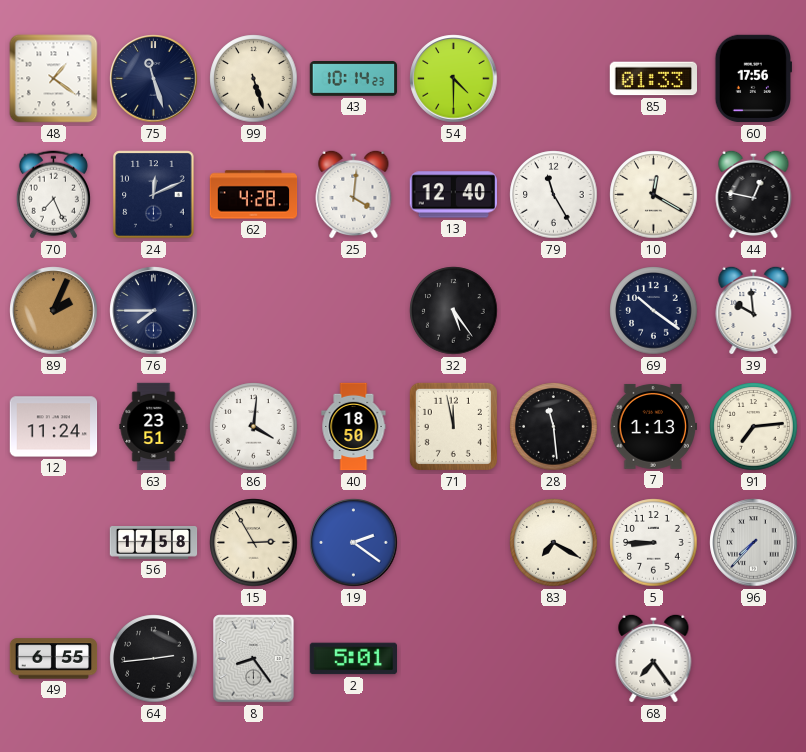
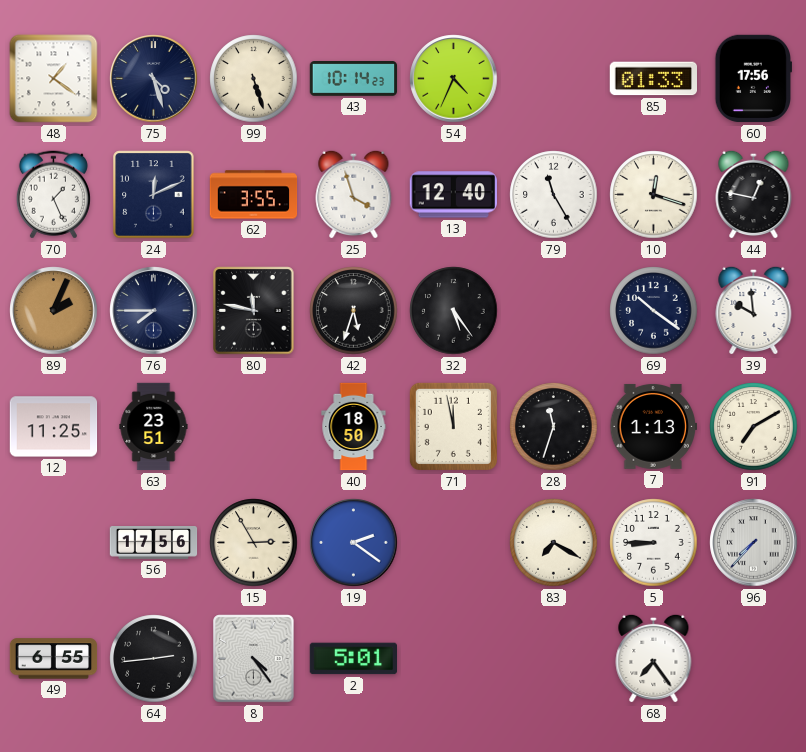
75: 11:27 -> 4:27 (154, 79)
54: 4:30 -> 4:34 (454, 79)
70: 7:26 -> 1:26 (53, 195)
62: 4:28 -> 3:55 (254, 195)
25: 4:01 -> 3:57 (354, 194)
10: 12:20 -> 12:18 (654, 195)
80: none -> 11:47 (254, 311)
42: none -> 5:33 (354, 311)
12: 11:24 -> 11:25 (54, 427)
86: 4:01 -> none (254, 427)
28: 11:29 -> 11:33 (554, 427)
91: 7:14 -> 7:10 (754, 427)
56: 17:58 -> 17:56 (154, 543)
8: 8:24 -> 4:24 (254, 659)
